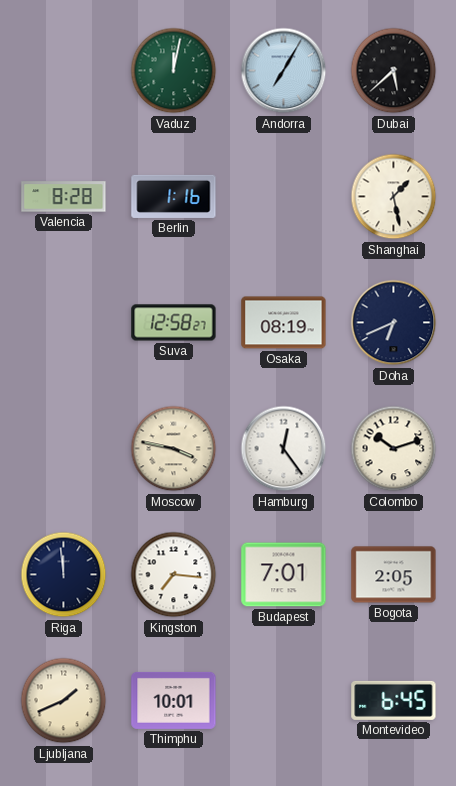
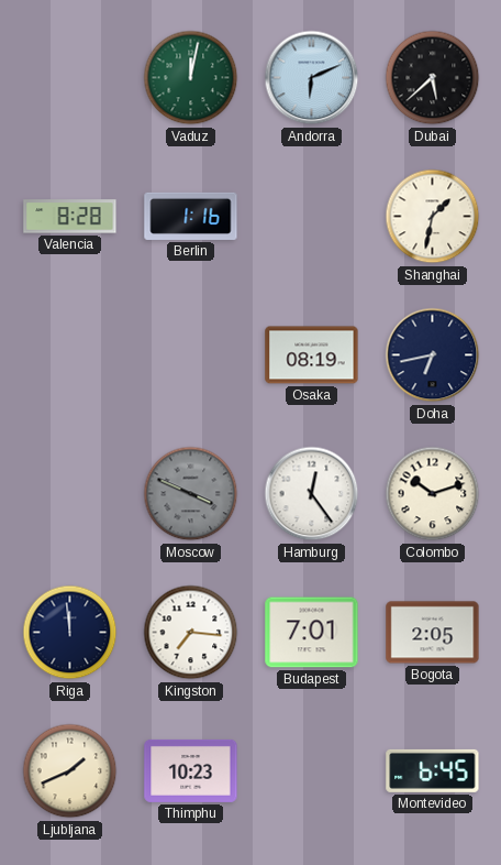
Andorra: 7:05 -> 6:11 (312, 78)
Shanghai: 1:28 -> 1:32 (433, 217)
Suva: 12:58 -> none (174, 323)
Doha: 6:41 -> 6:43 (433, 355)
Moscow: 3:47 -> 3:49 (191, 494)
Moscow dial: cream -> grey (191, 494)
Thimphu: 10:01 -> 10:23 (191, 770)
